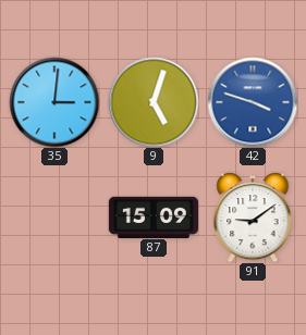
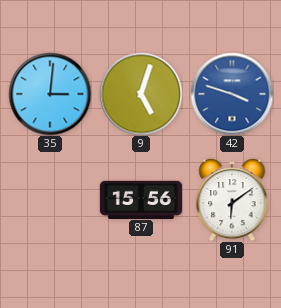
87: 15:09 -> 15:56 (141, 199)
91: 9:09 -> 6:09 (232, 200)
